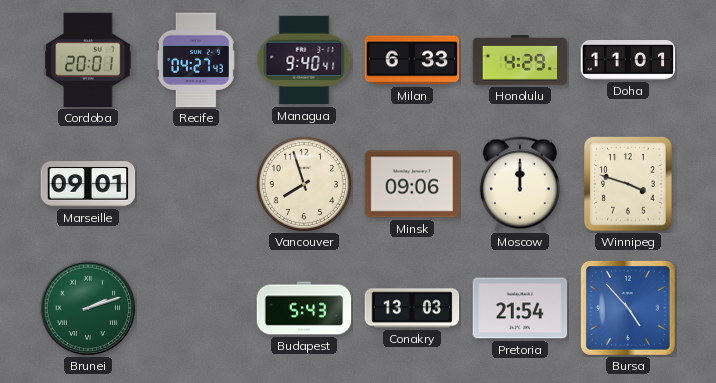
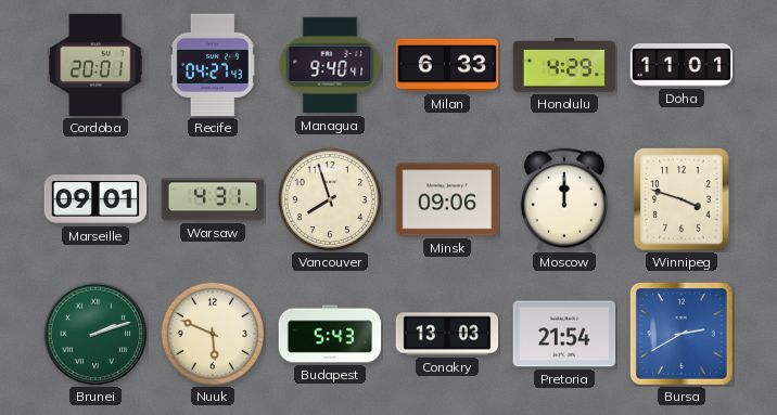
Warsaw: none -> 4:31 (213, 199)
Nuuk: none -> 5:49 (212, 333)
Bursa: 4:53 -> 2:40 (682, 334)
